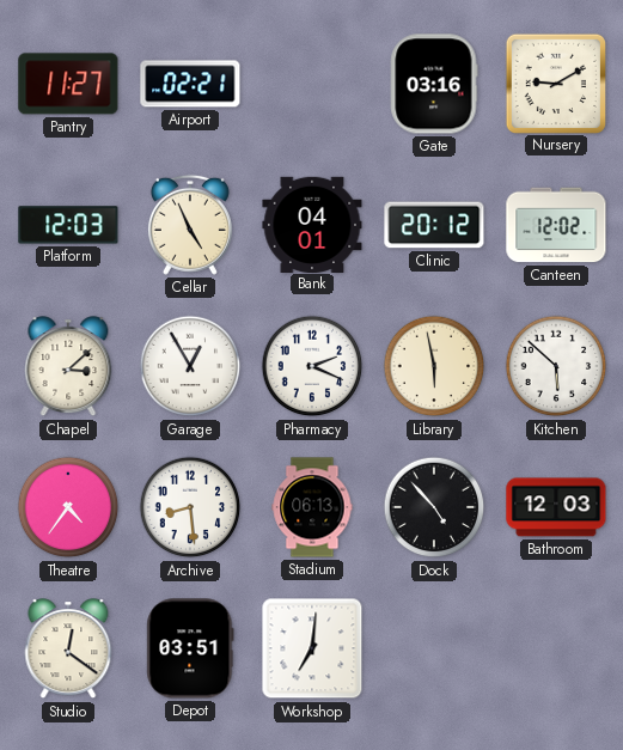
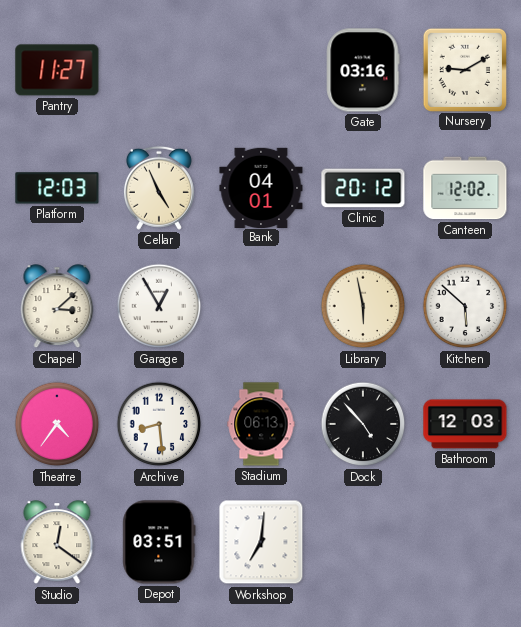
Airport: 02:21 -> none (190, 84)
Pharmacy: 2:19 -> none (312, 366)
